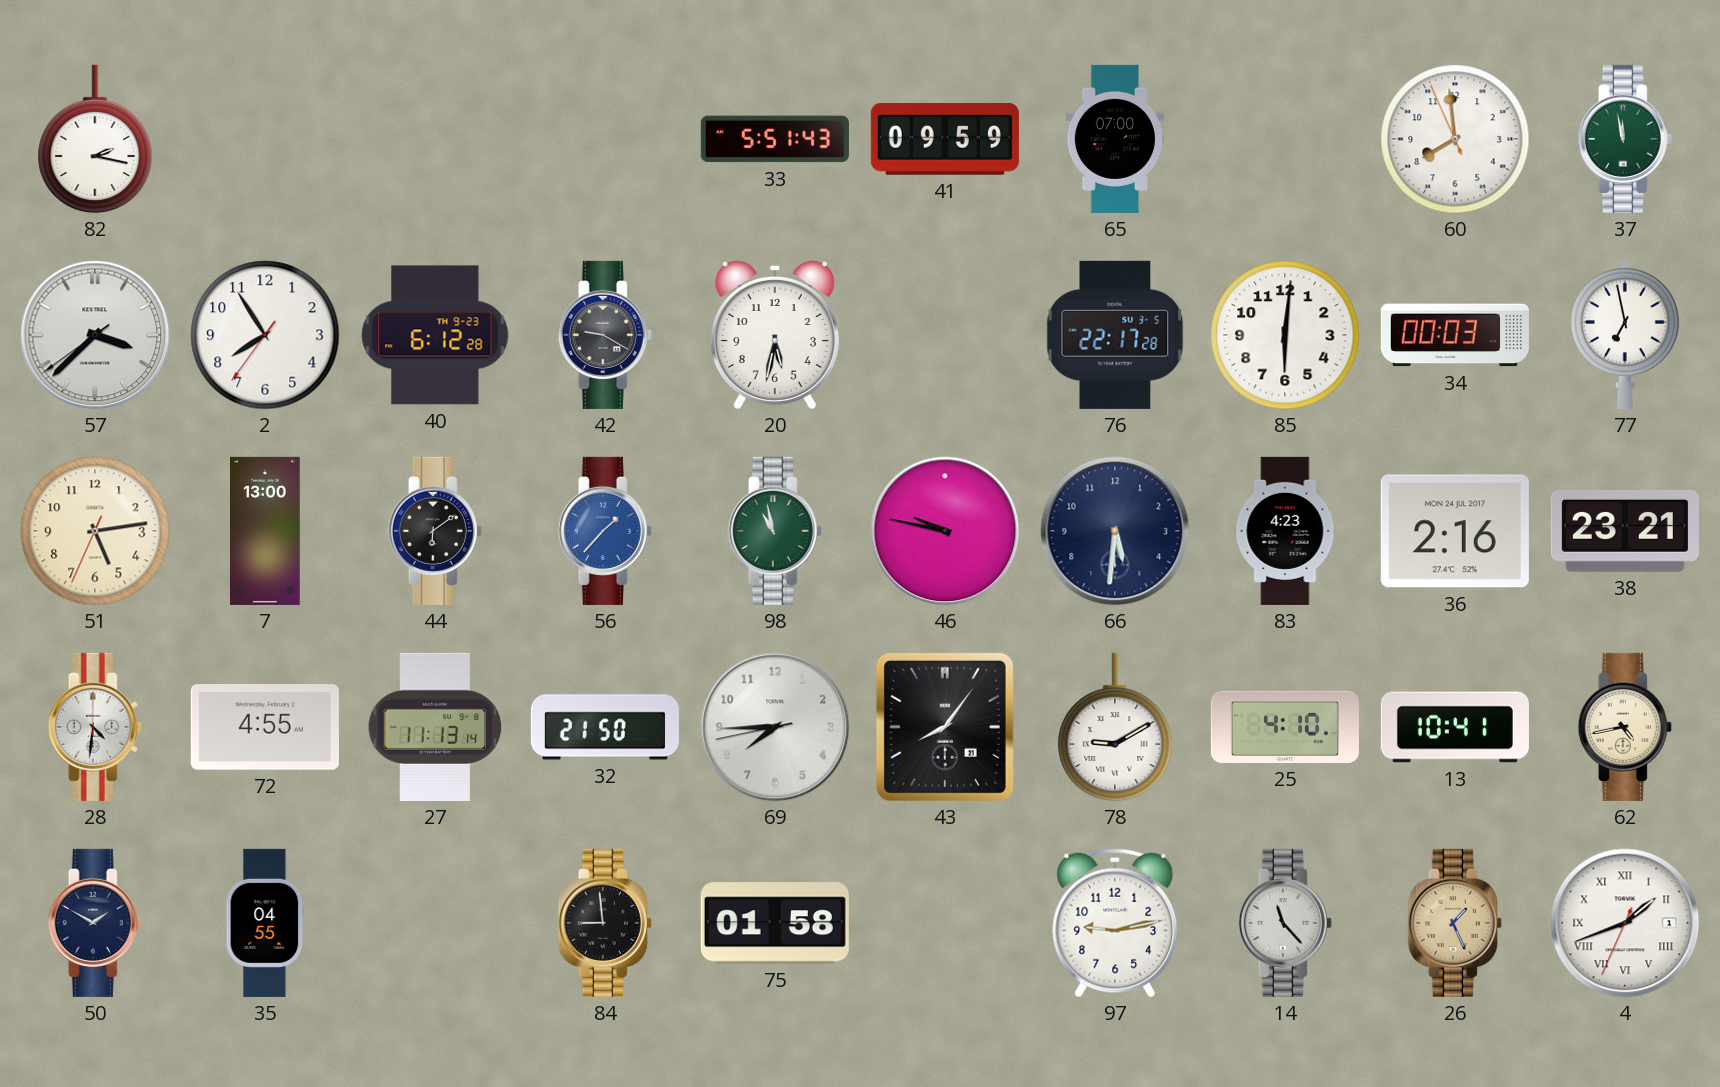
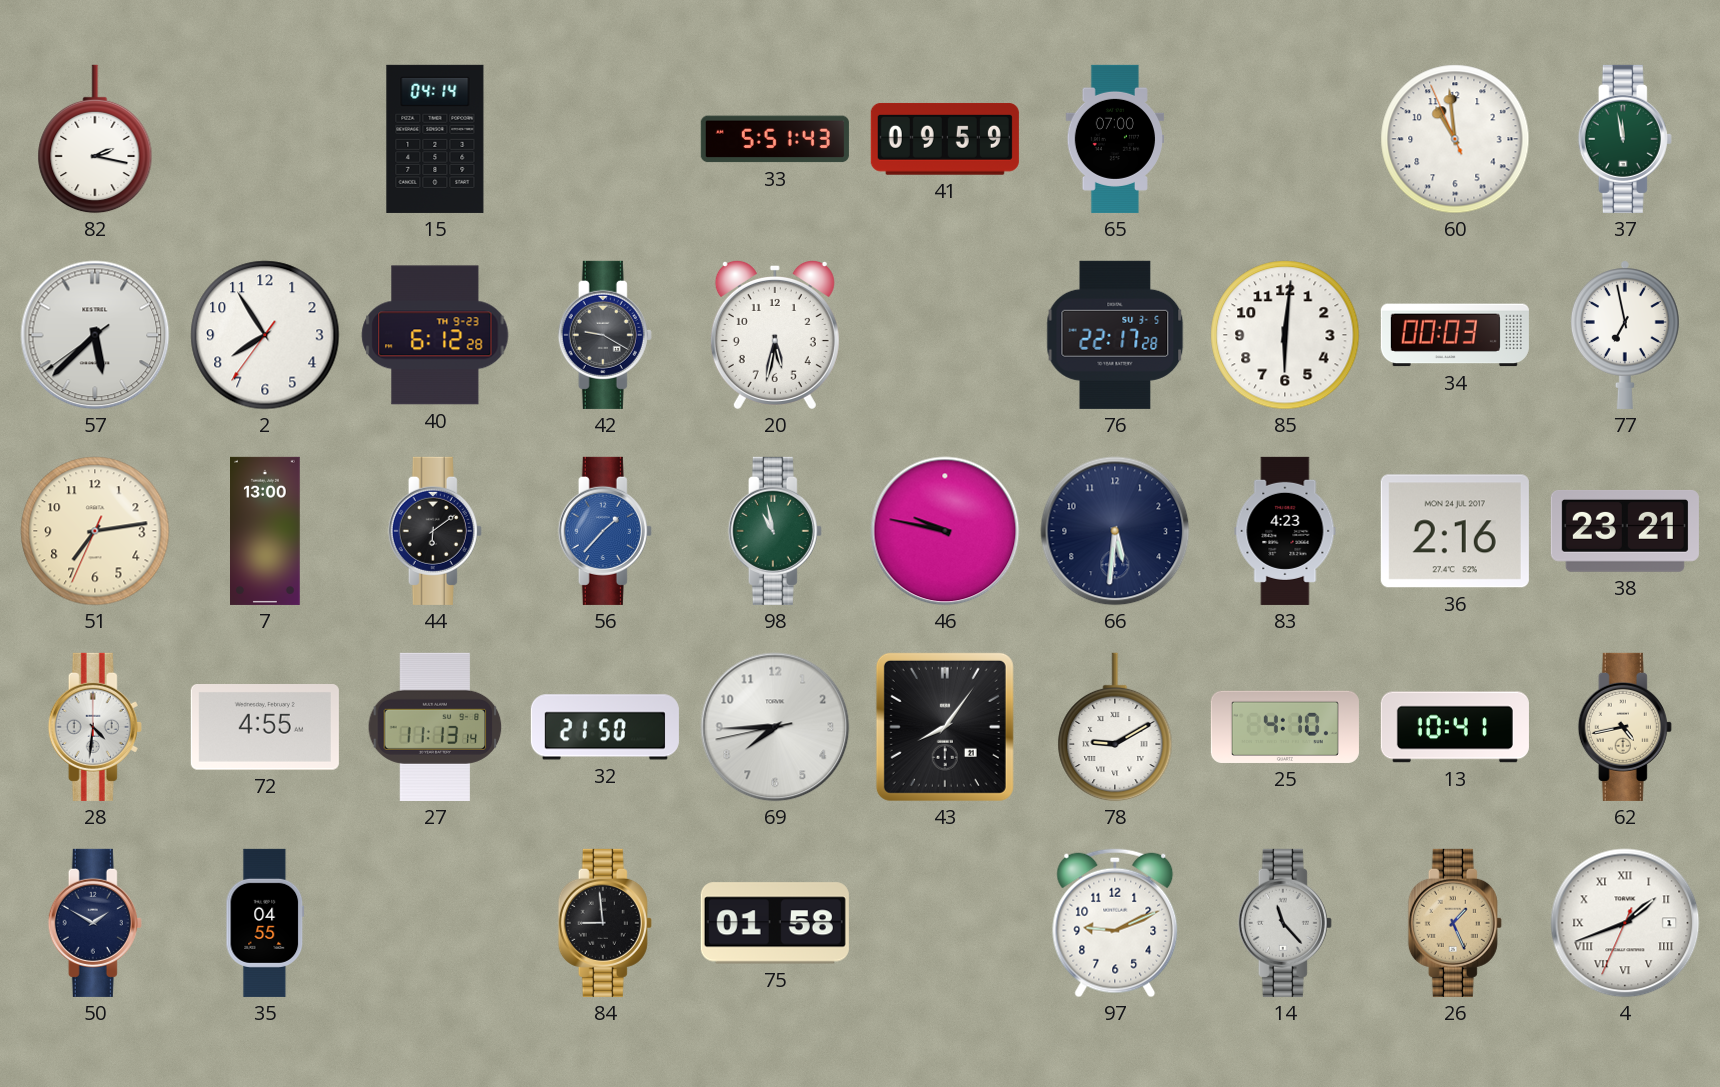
15: none -> 04:14 (435, 139)
60: 7:58 -> 10:58 (1455, 139)
57: 3:37 -> 5:37 (95, 335)
51: 5:13 -> 7:13 (95, 531)
97: 9:13 -> 9:11 (1115, 923)
